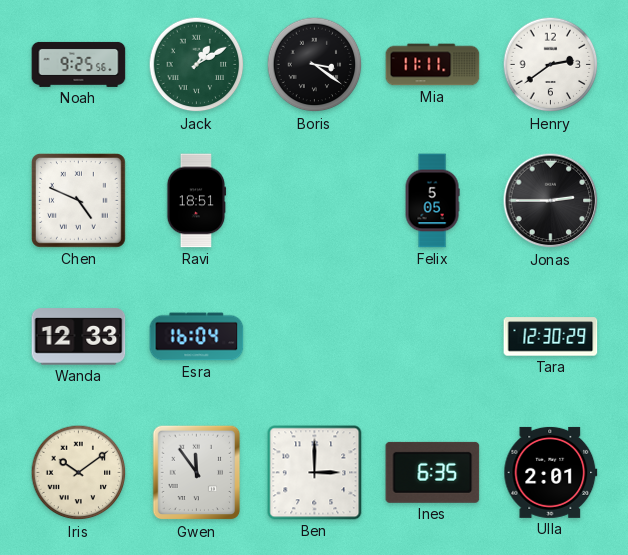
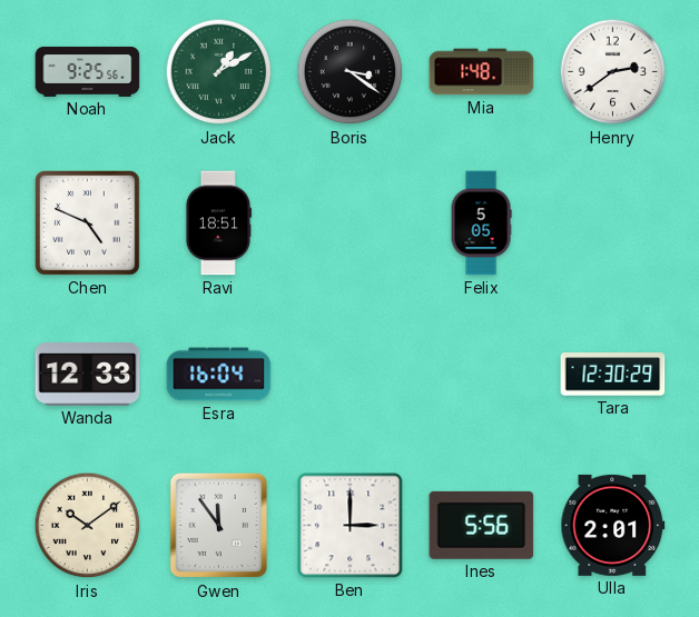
Mia: 11:11 -> 1:48 (482, 72)
Jonas: 2:45 -> none (551, 201)
Ines: 6:35 -> 5:56 (482, 525)
